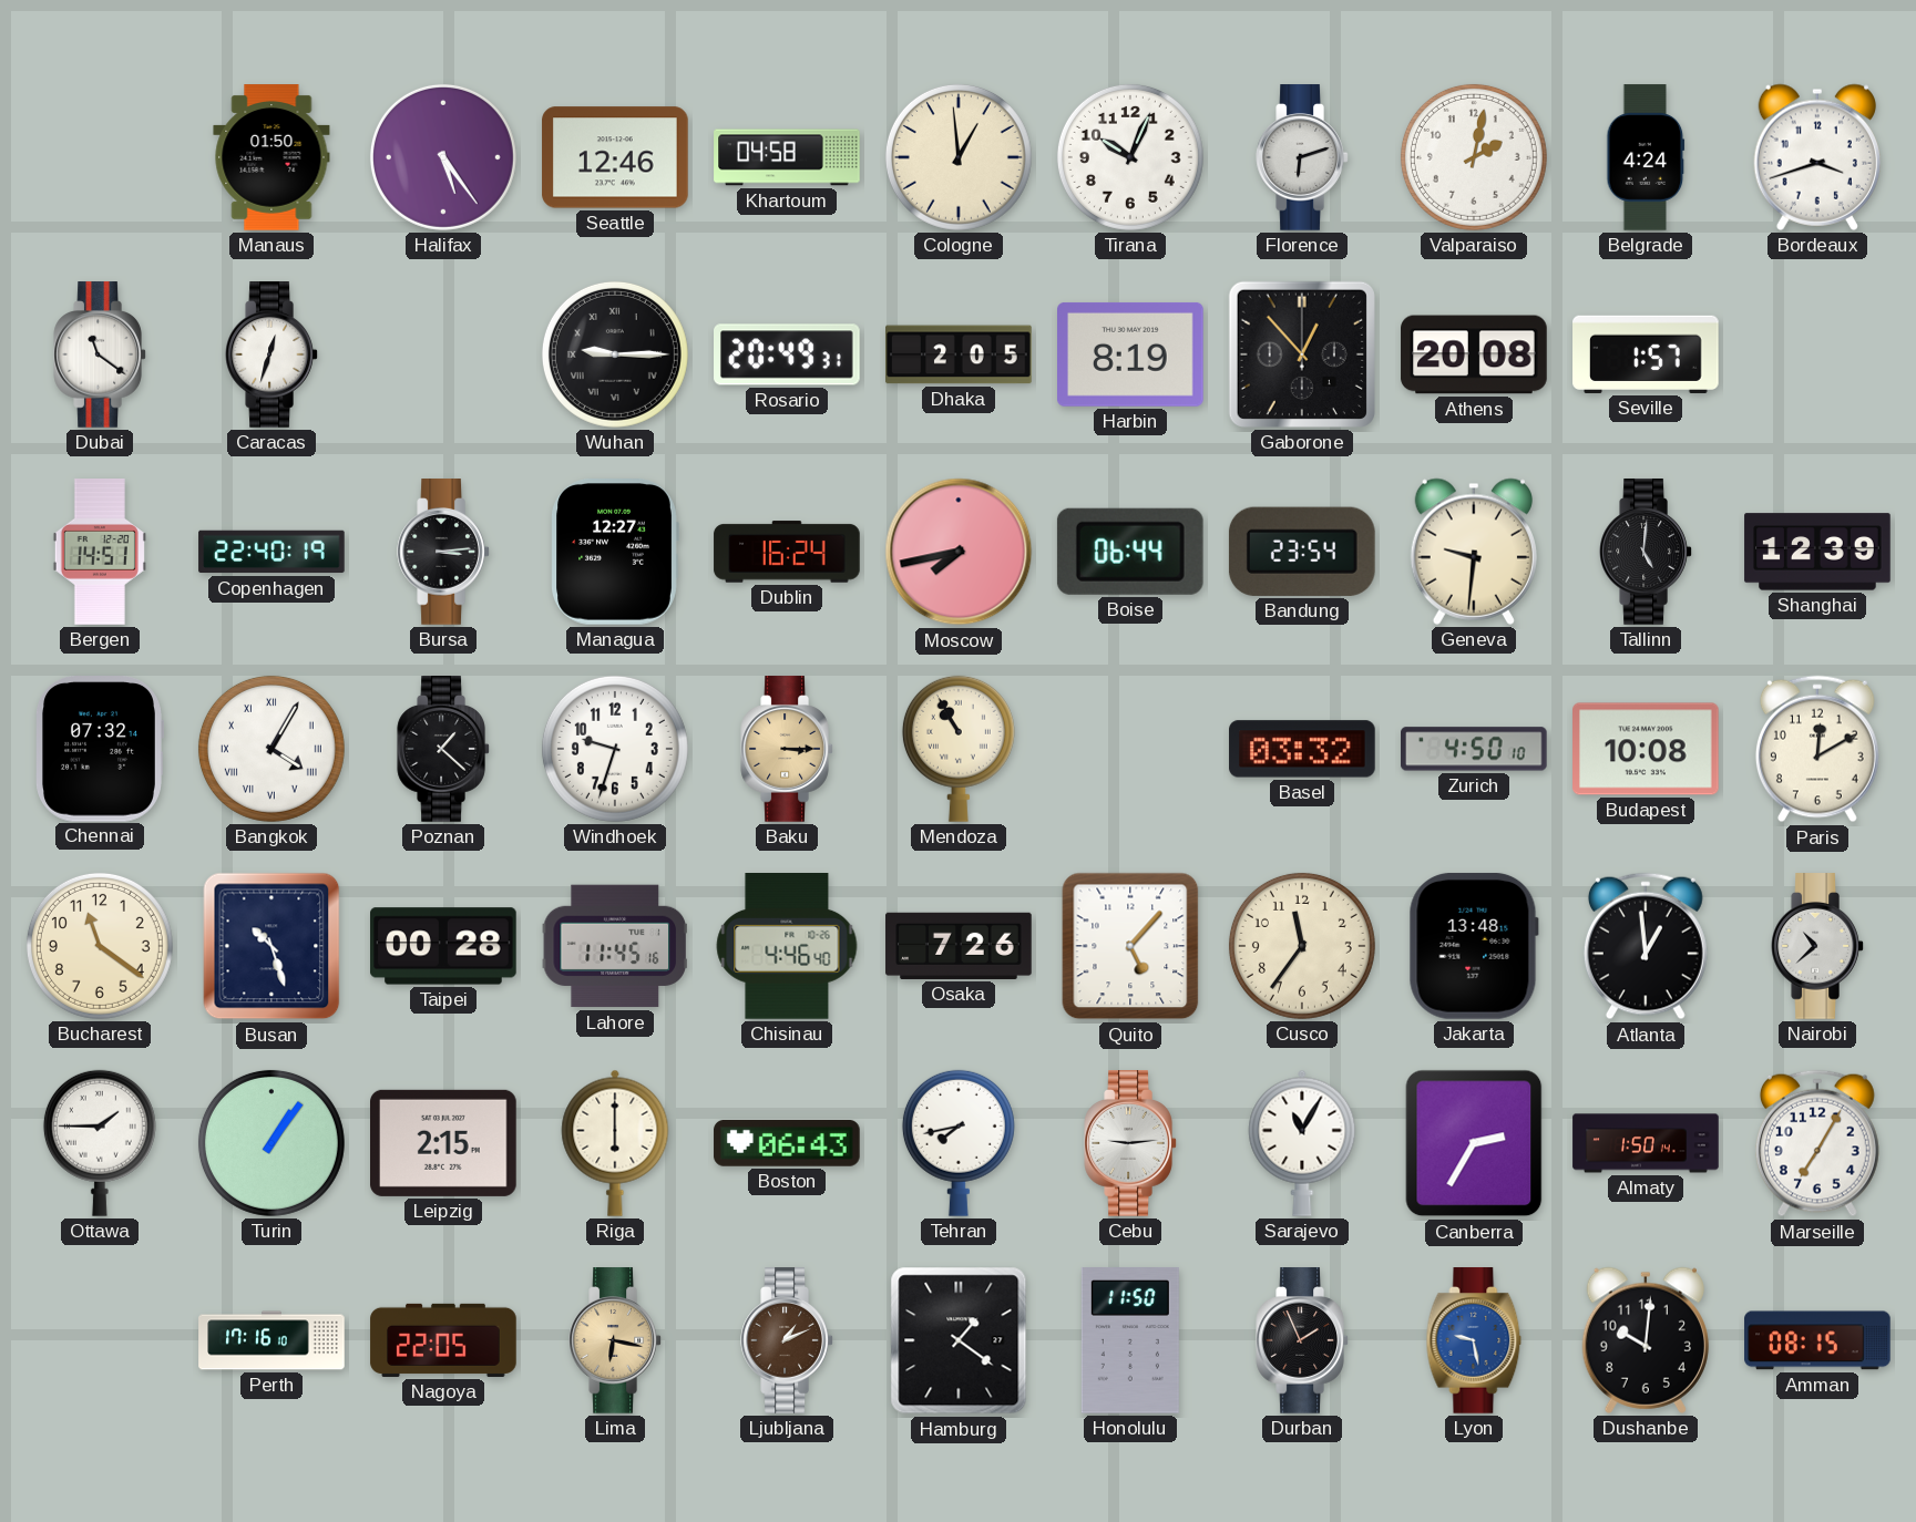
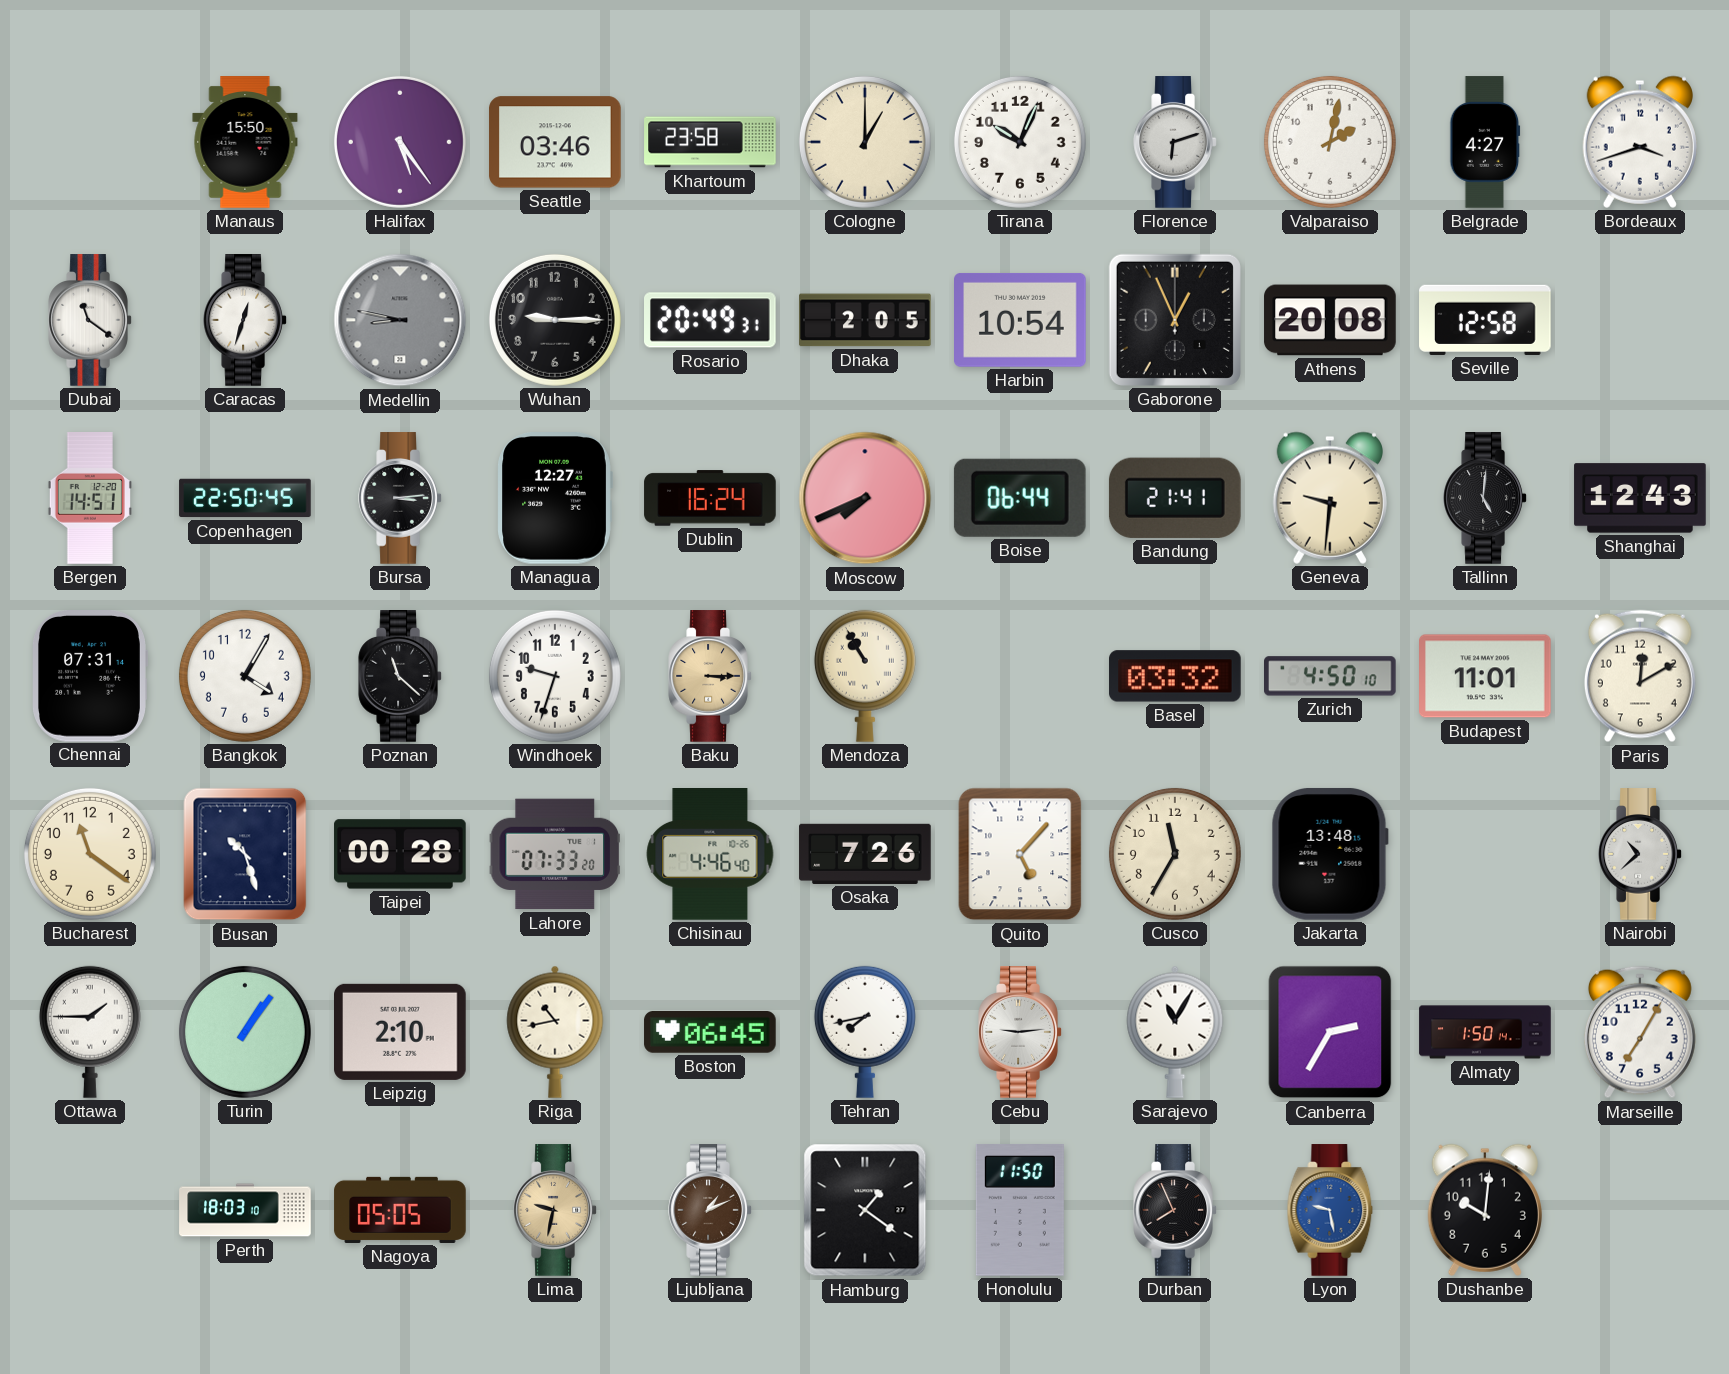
Manaus: 01:50 -> 15:50 (245, 142)
Seattle: 12:46 -> 03:46 (555, 142)
Khartoum: 04:58 -> 23:58 (710, 142)
Cologne: 12:59 -> 1:00 (865, 142)
Belgrade: 4:24 -> 4:27 (1485, 142)
Medellin: none -> 8:47 (400, 320)
Wuhan numerals: Roman -> Arabic (555, 320)
Harbin: 8:19 -> 10:54 (1021, 320)
Gaborone: 12:53 -> 12:56 (1175, 320)
Seville: 1:57 -> 12:58 (1485, 320)
Copenhagen: 22:40 -> 22:50 (245, 498)
Moscow: 7:43 -> 7:41 (865, 498)
Bandung: 23:54 -> 21:41 (1175, 498)
Shanghai: 12:39 -> 12:43 (1640, 498)
Chennai: 07:32 -> 07:31 (90, 676)
Bangkok numerals: Roman -> Arabic (245, 676)
Poznan: 1:22 -> 11:22 (400, 676)
Budapest: 10:08 -> 11:01 (1485, 676)
Lahore: 11:45 -> 07:33 (555, 854)
Cusco: 11:36 -> 11:35 (1175, 854)
Atlanta: 12:59 -> none (1646, 946)
Leipzig: 2:15 -> 2:10 (401, 1032)
Riga: 6:00 -> 10:43 (555, 1032)
Boston: 06:43 -> 06:45 (710, 1033)
Perth: 17:16 -> 18:03 (245, 1210)
Nagoya: 22:05 -> 05:05 (400, 1210)
Lima: 6:17 -> 9:32 (555, 1210)
Durban: 1:56 -> 7:56 (1175, 1210)
Amman: 08:15 -> none (1817, 1340)
